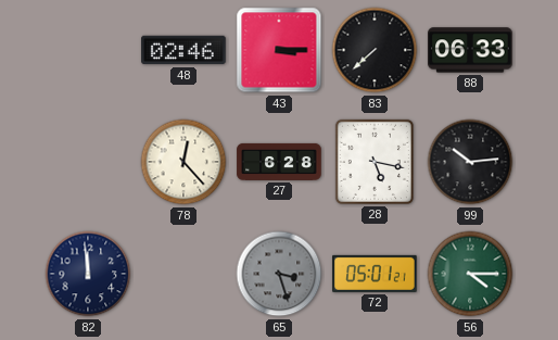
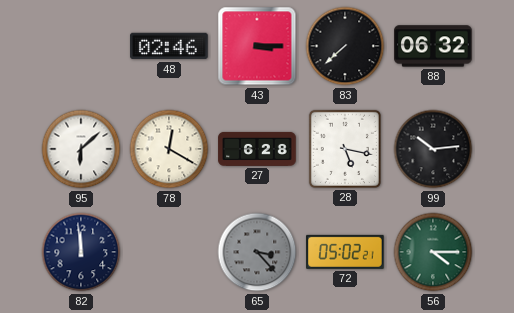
88: 06:33 -> 06:32 (433, 46)
95: none -> 6:08 (81, 149)
78: 12:23 -> 12:20 (169, 149)
65: 3:27 -> 3:23 (257, 252)
72: 05:01 -> 05:02 (345, 252)
